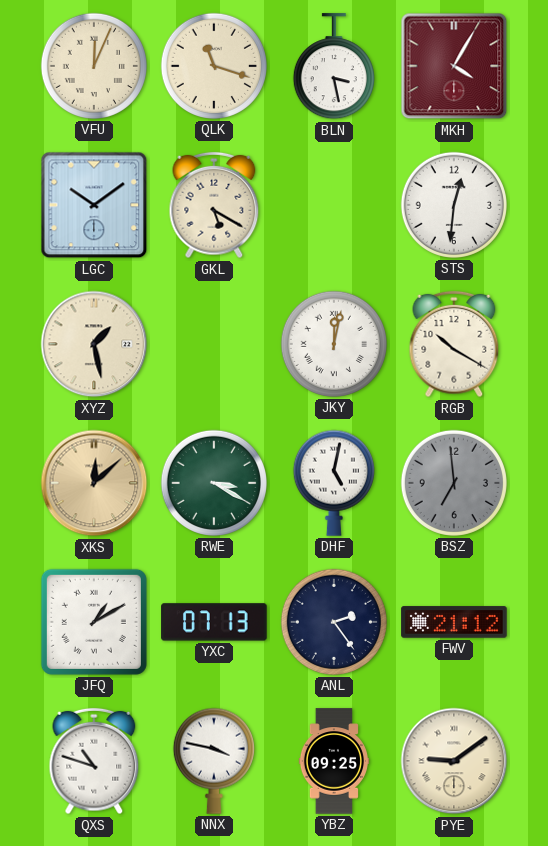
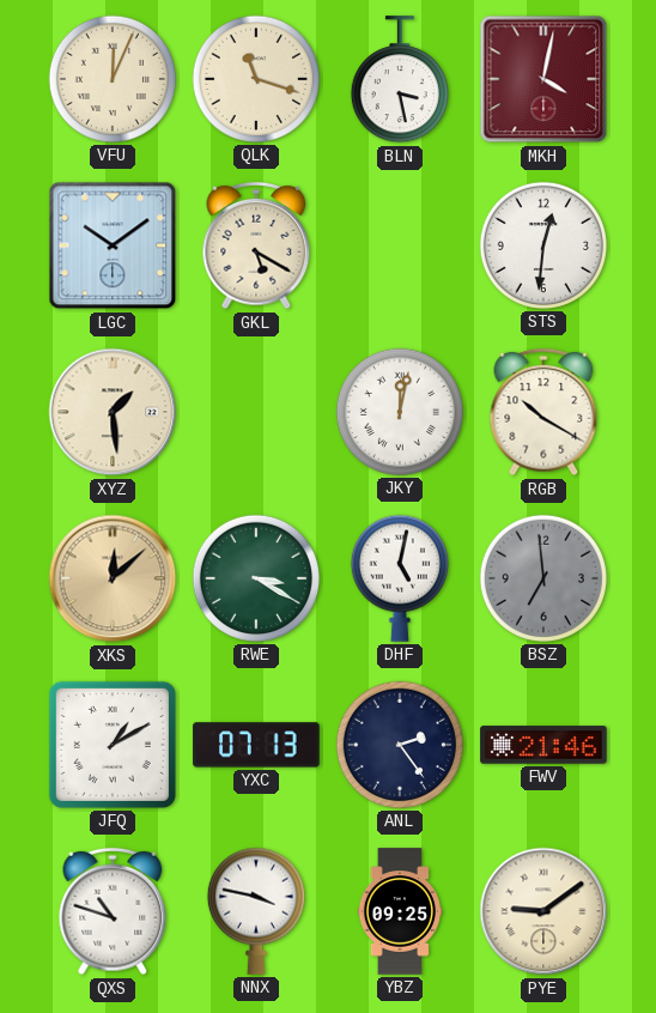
MKH: 4:05 -> 4:02 (543, 79)
XYZ: 1:28 -> 1:29 (113, 412)
FWV: 21:12 -> 21:46 (543, 745)
